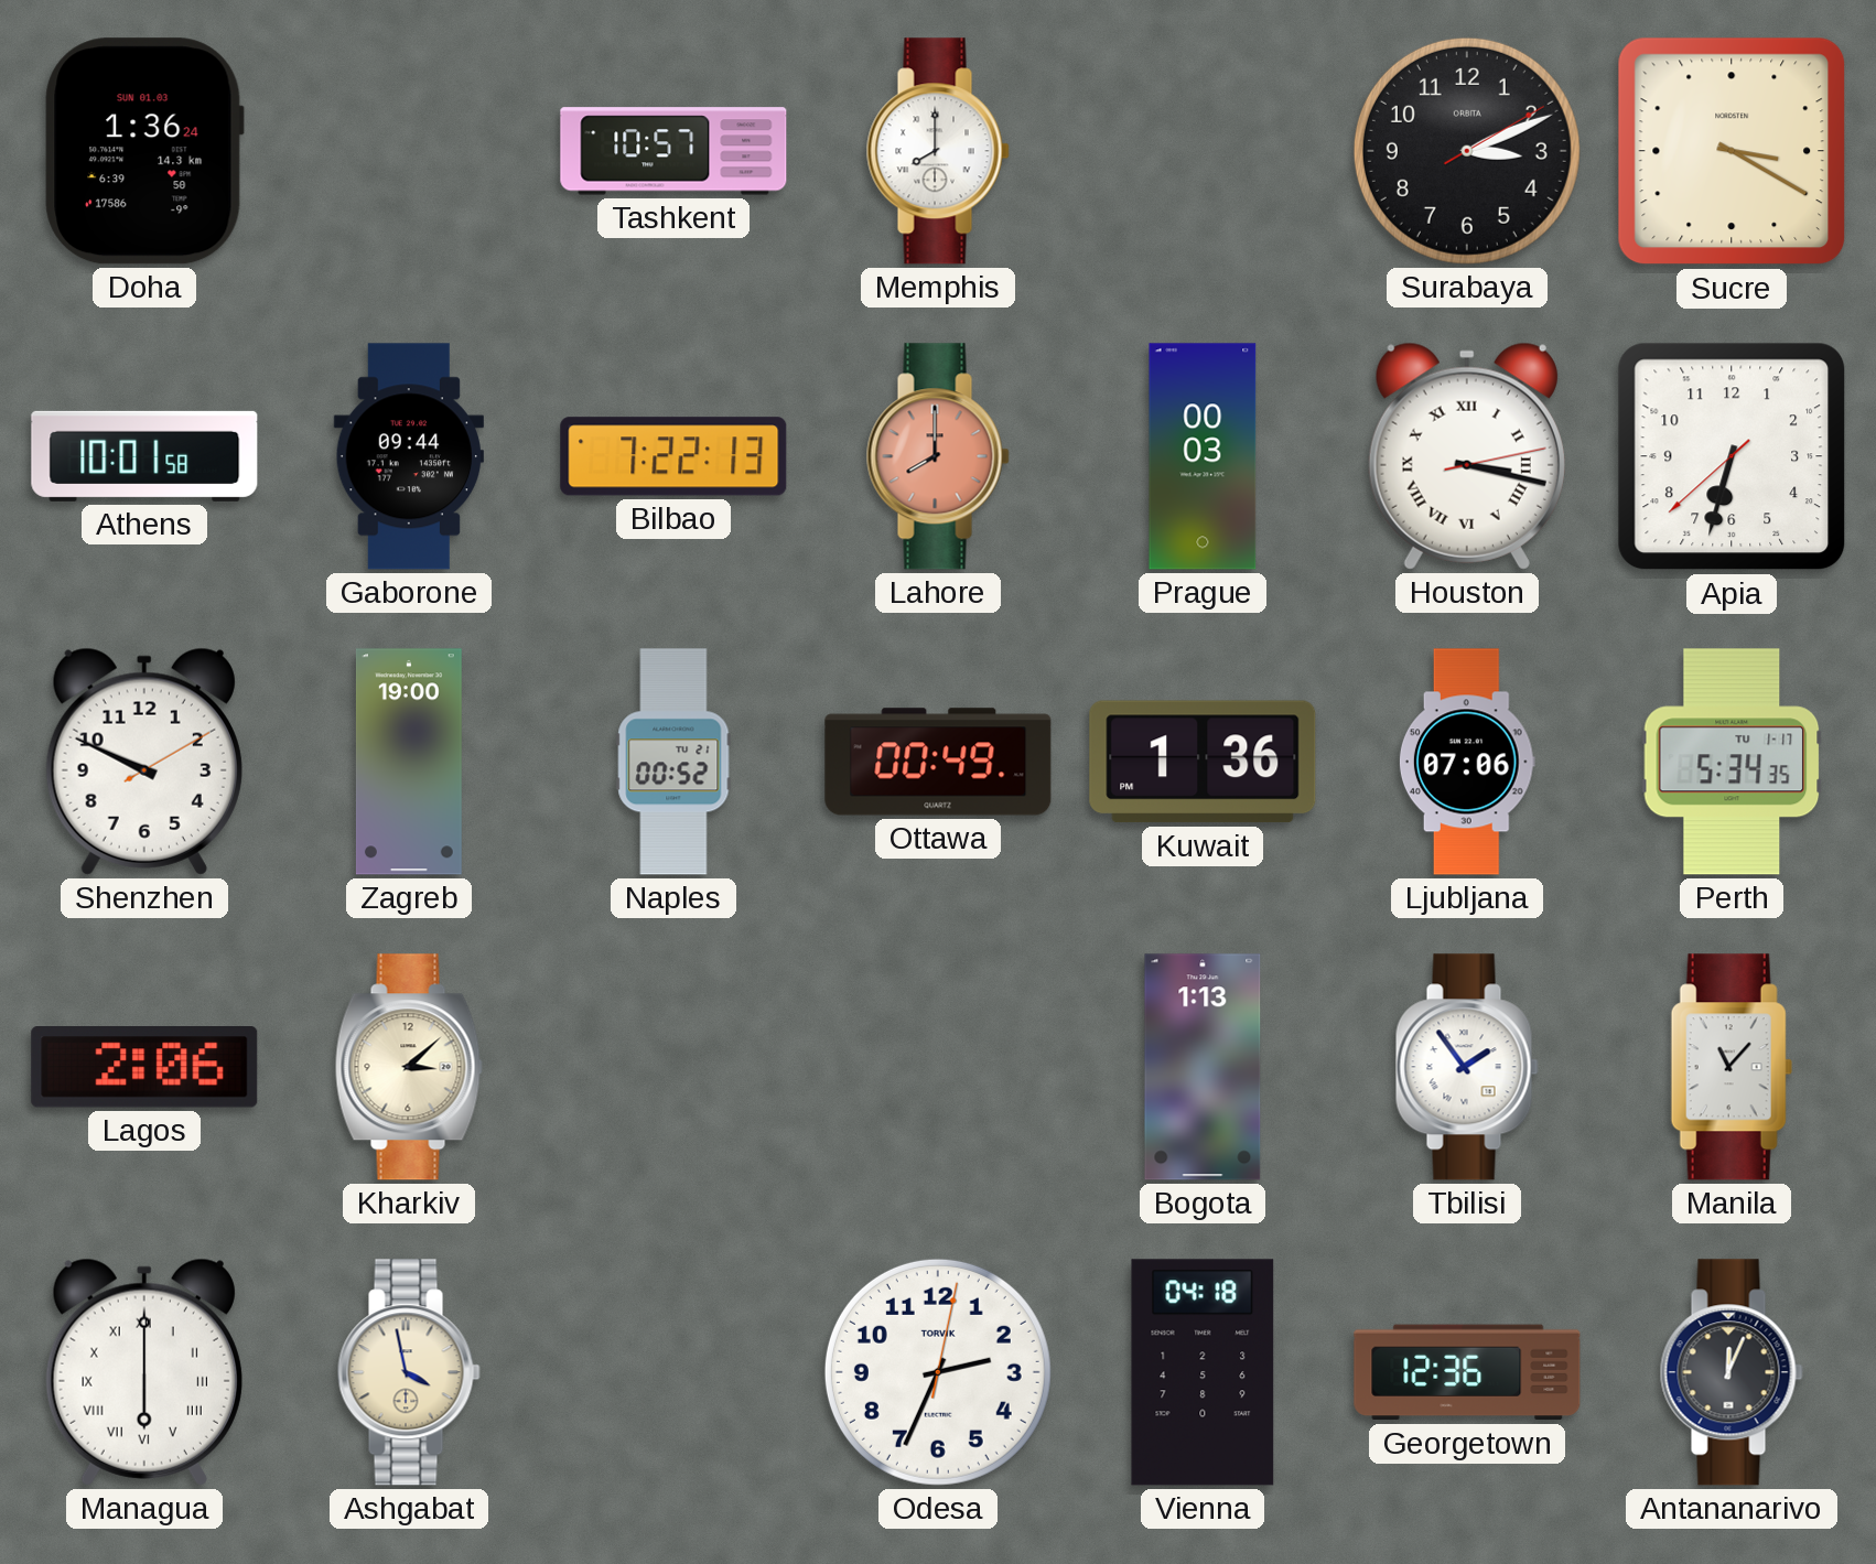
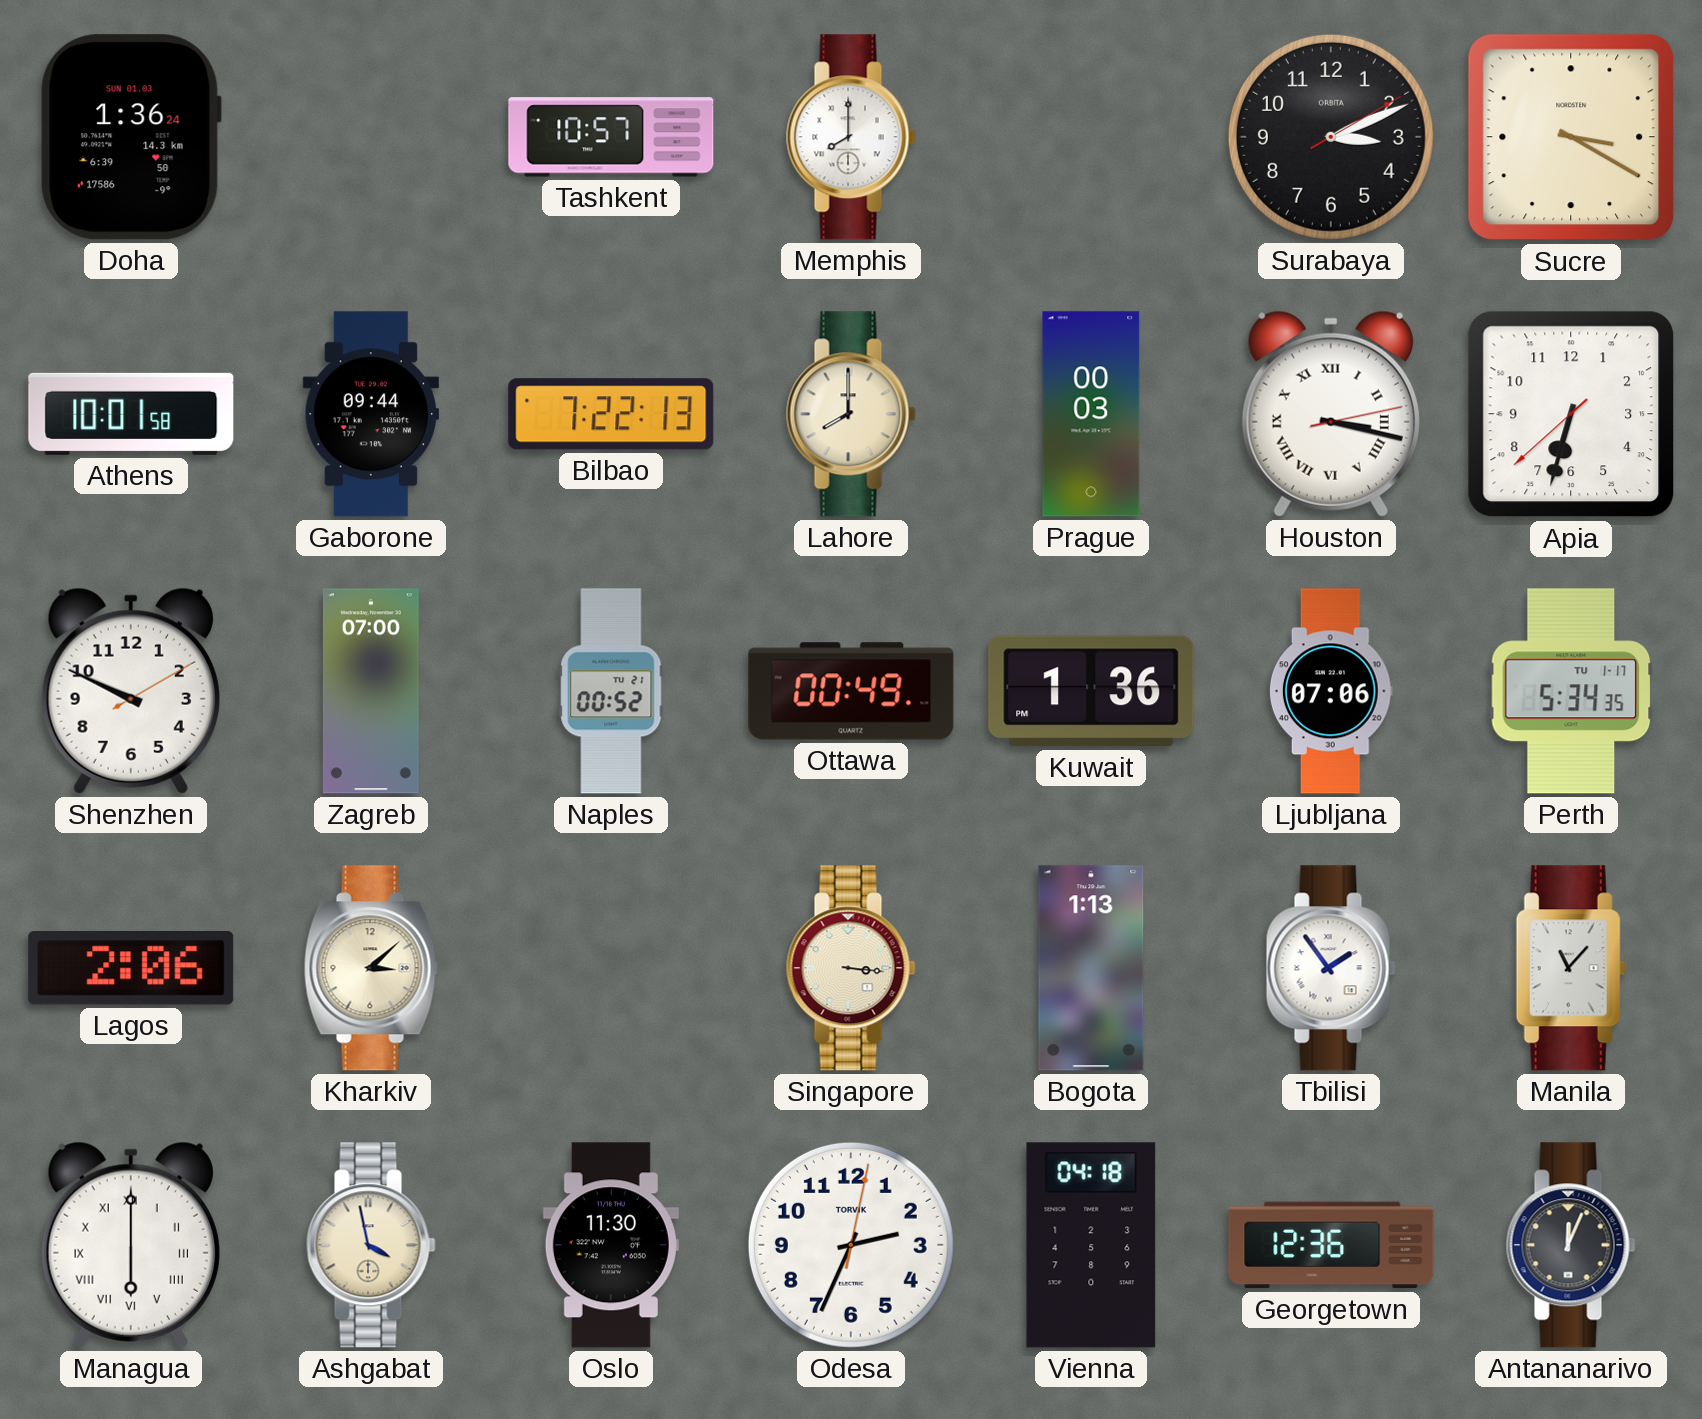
Lahore dial: salmon -> cream (851, 414)
Zagreb: 19:00 -> 07:00 (371, 691)
Singapore: none -> 3:16 (851, 968)
Oslo: none -> 11:30 (611, 1245)
